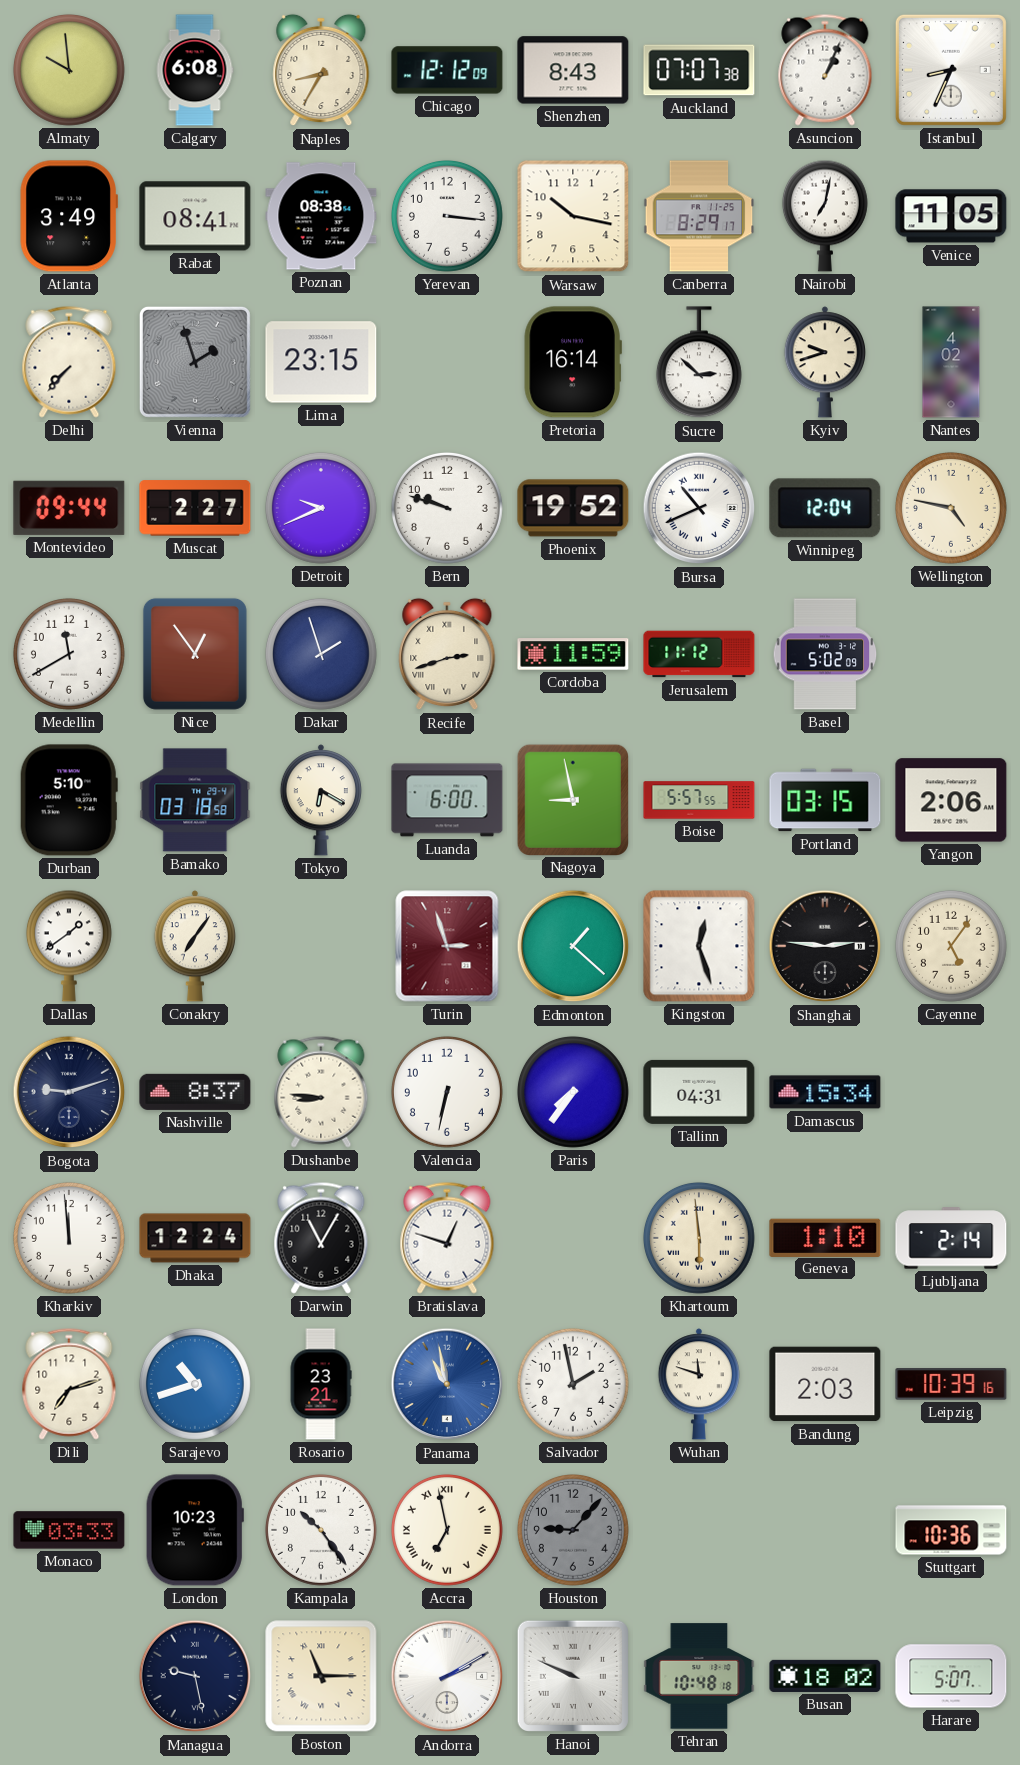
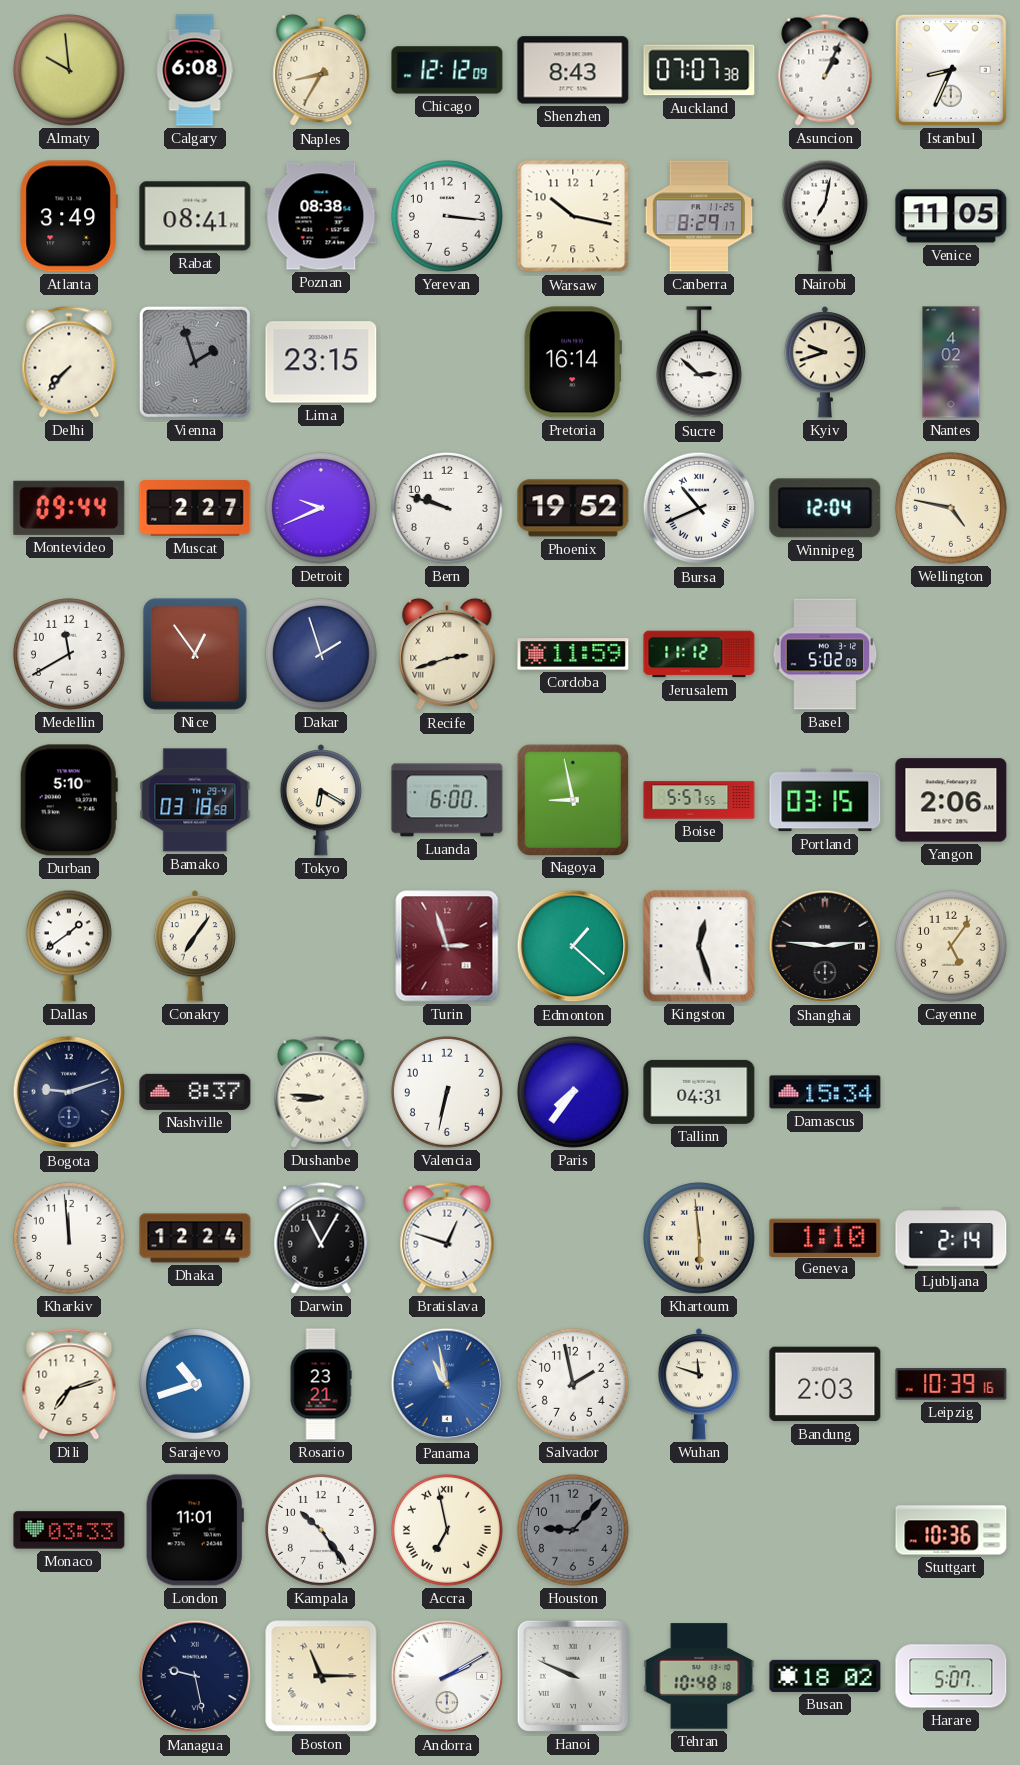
London: 10:23 -> 11:01 (195, 1530)
